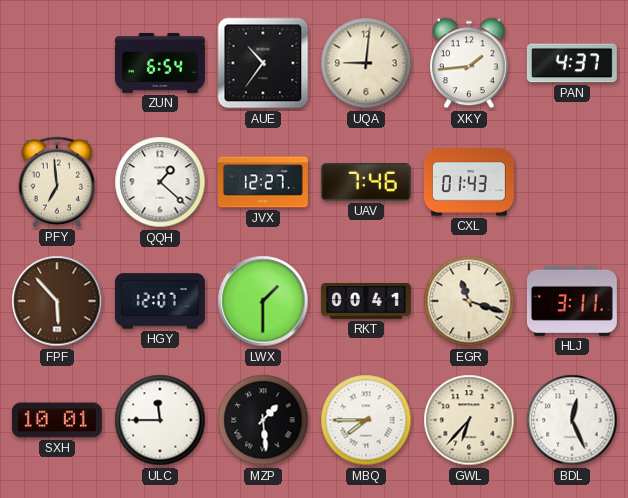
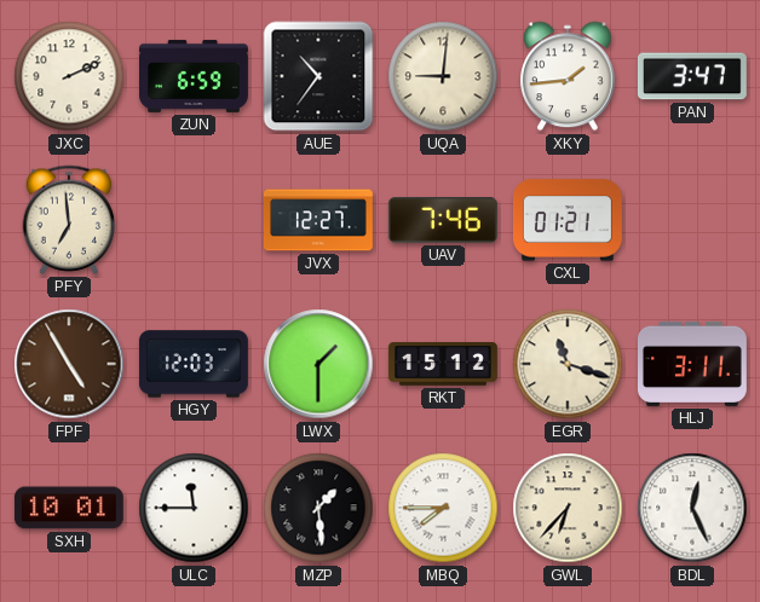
JXC: none -> 2:11 (69, 76)
ZUN: 6:54 -> 6:59 (195, 76)
PAN: 4:37 -> 3:47 (692, 76)
QQH: 1:22 -> none (160, 182)
CXL: 01:43 -> 01:21 (568, 220)
FPF: 5:53 -> 4:55 (69, 364)
HGY: 12:07 -> 12:03 (194, 364)
RKT: 00:41 -> 15:12 (443, 365)
